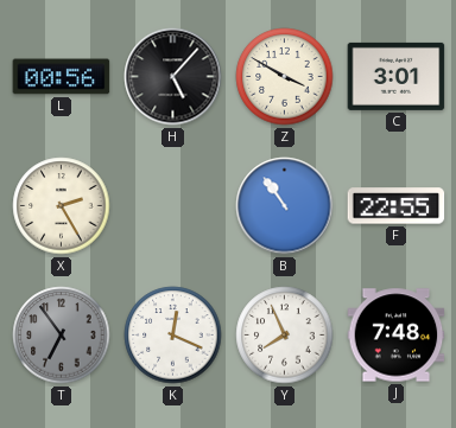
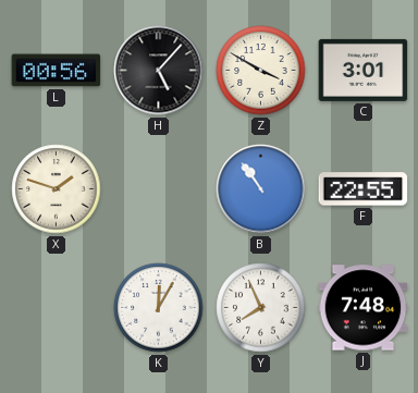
X: 2:25 -> 1:48 (57, 189)
T: 6:54 -> none (62, 336)
K: 12:19 -> 12:05 (159, 308)
